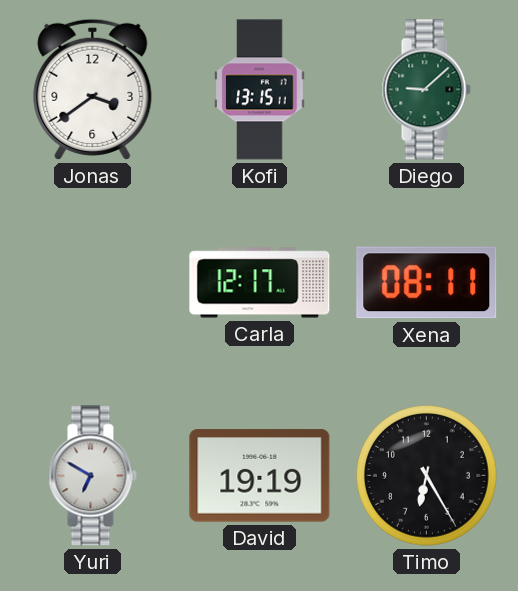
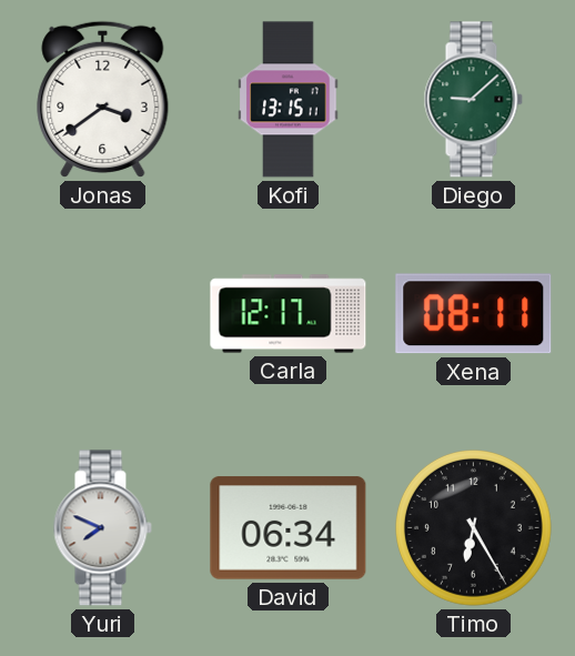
Yuri: 6:50 -> 7:49 (102, 528)
David: 19:19 -> 06:34 (289, 528)
